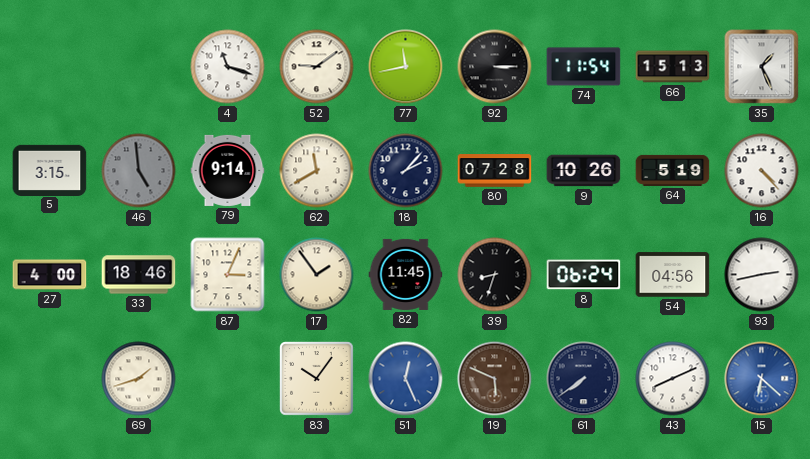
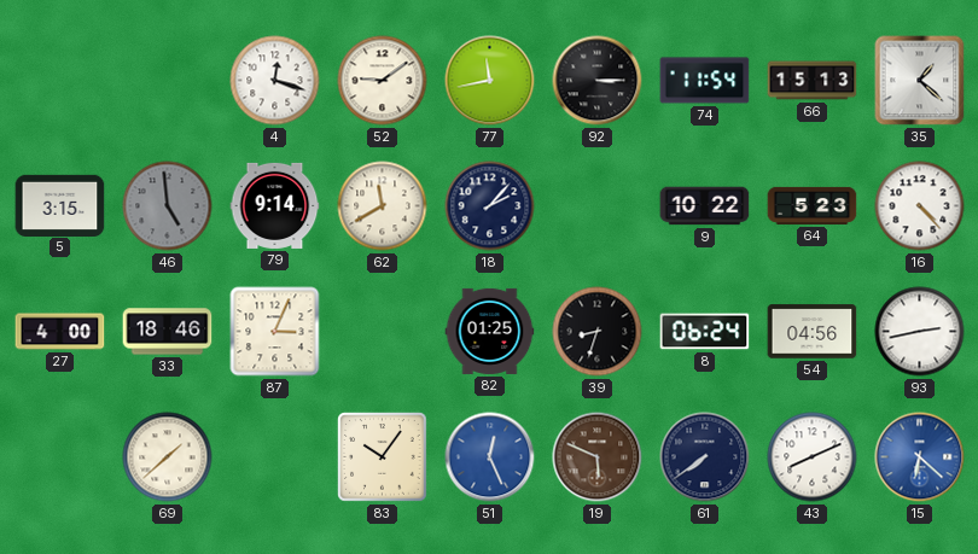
4: 11:18 -> 12:18 (275, 81)
35: 1:26 -> 1:22 (920, 81)
80: 07:28 -> none (495, 171)
9: 10:26 -> 10:22 (705, 206)
64: 5:19 -> 5:23 (813, 205)
17: 1:54 -> none (317, 275)
82: 11:45 -> 01:25 (490, 331)
69: 1:42 -> 1:38 (168, 457)
